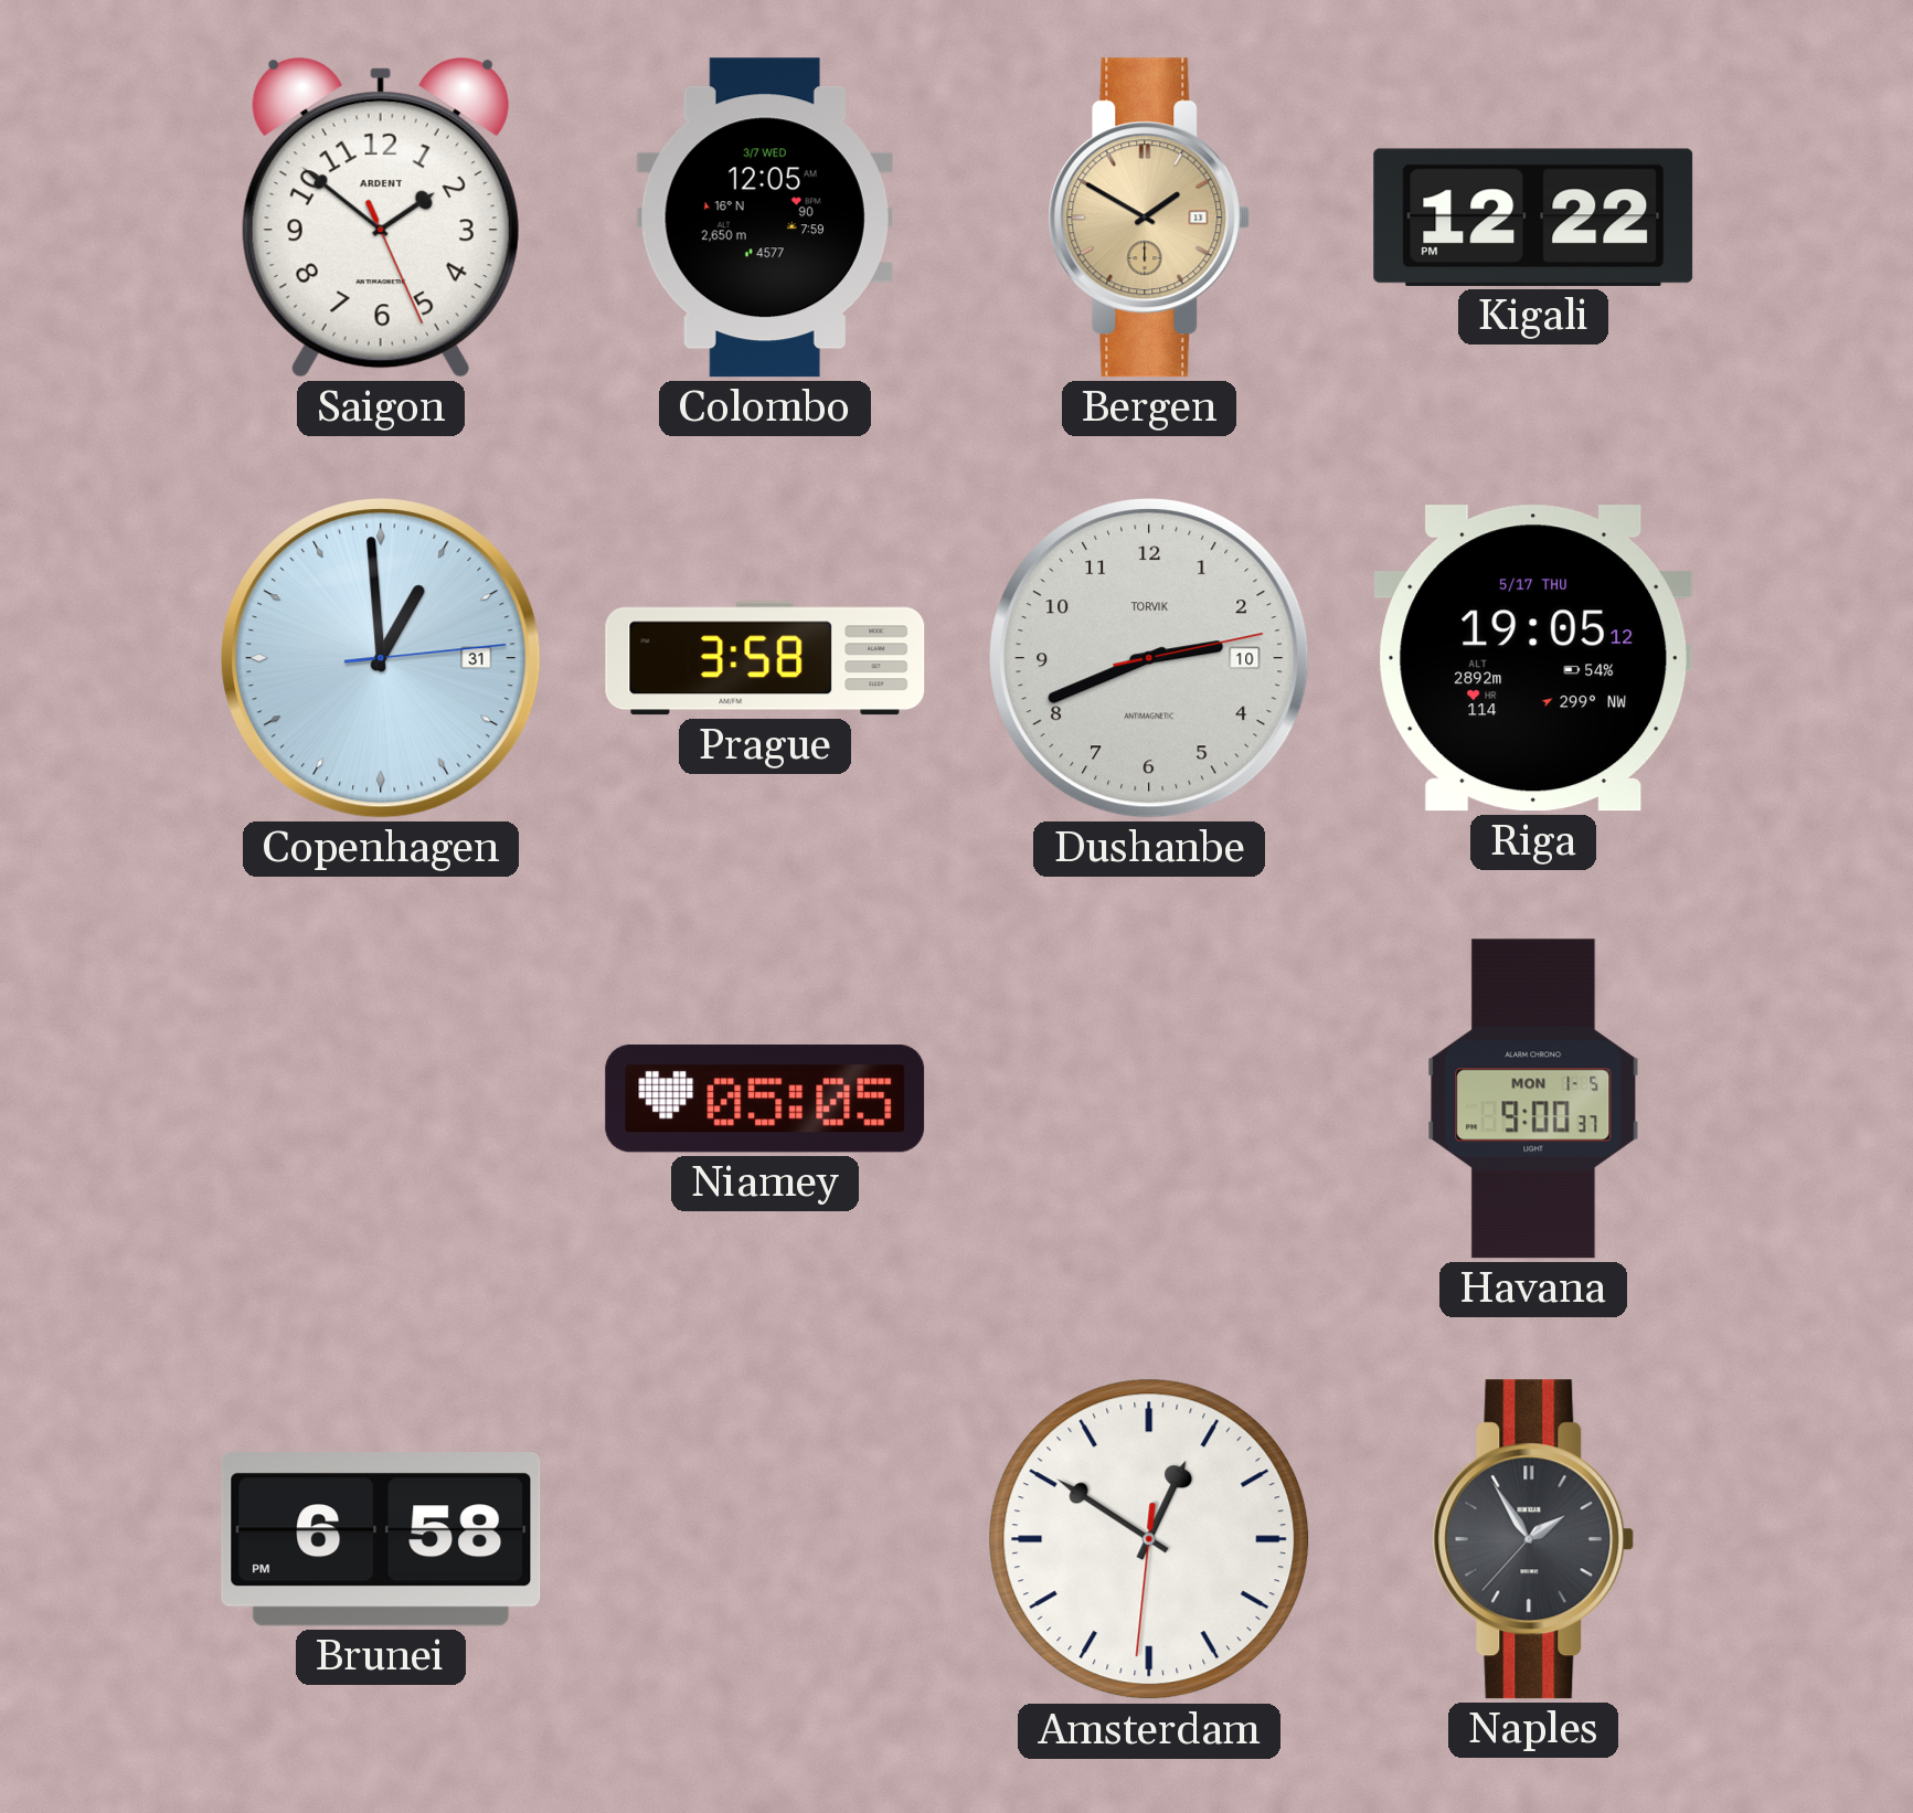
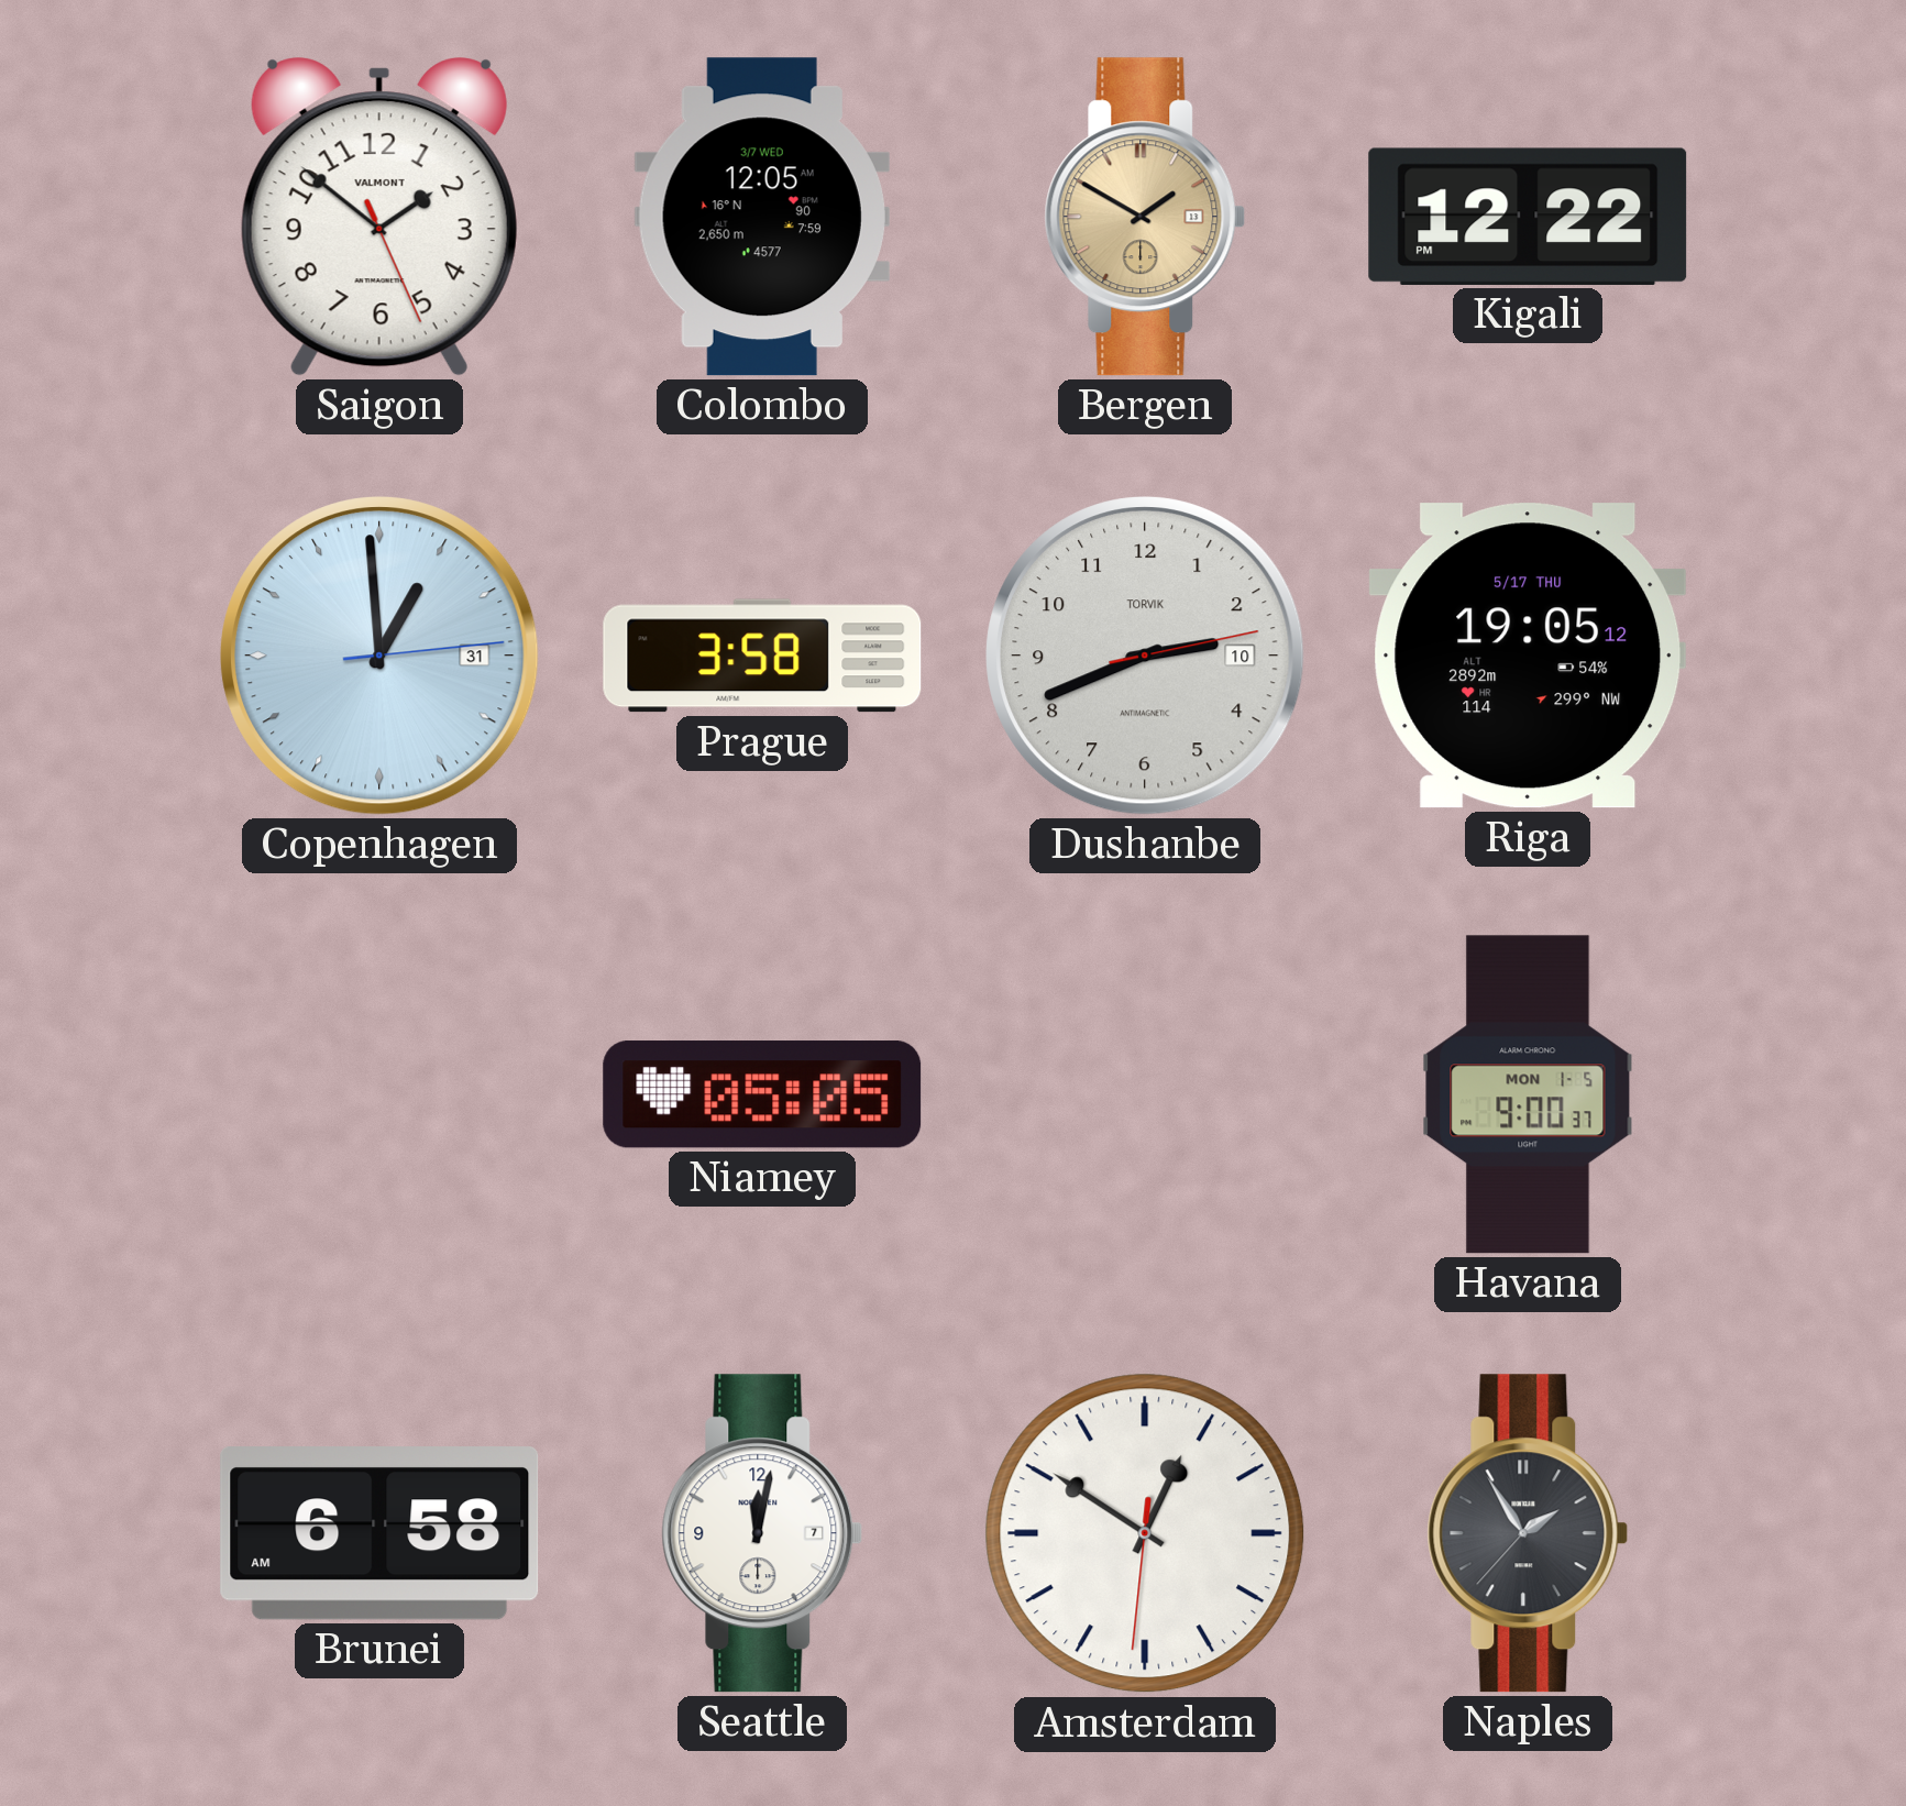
Saigon brand: ARDENT -> VALMONT (379, 217)
Brunei: 6:58 PM -> 6:58 AM (379, 1534)
Seattle: none -> 12:02 (762, 1533)
